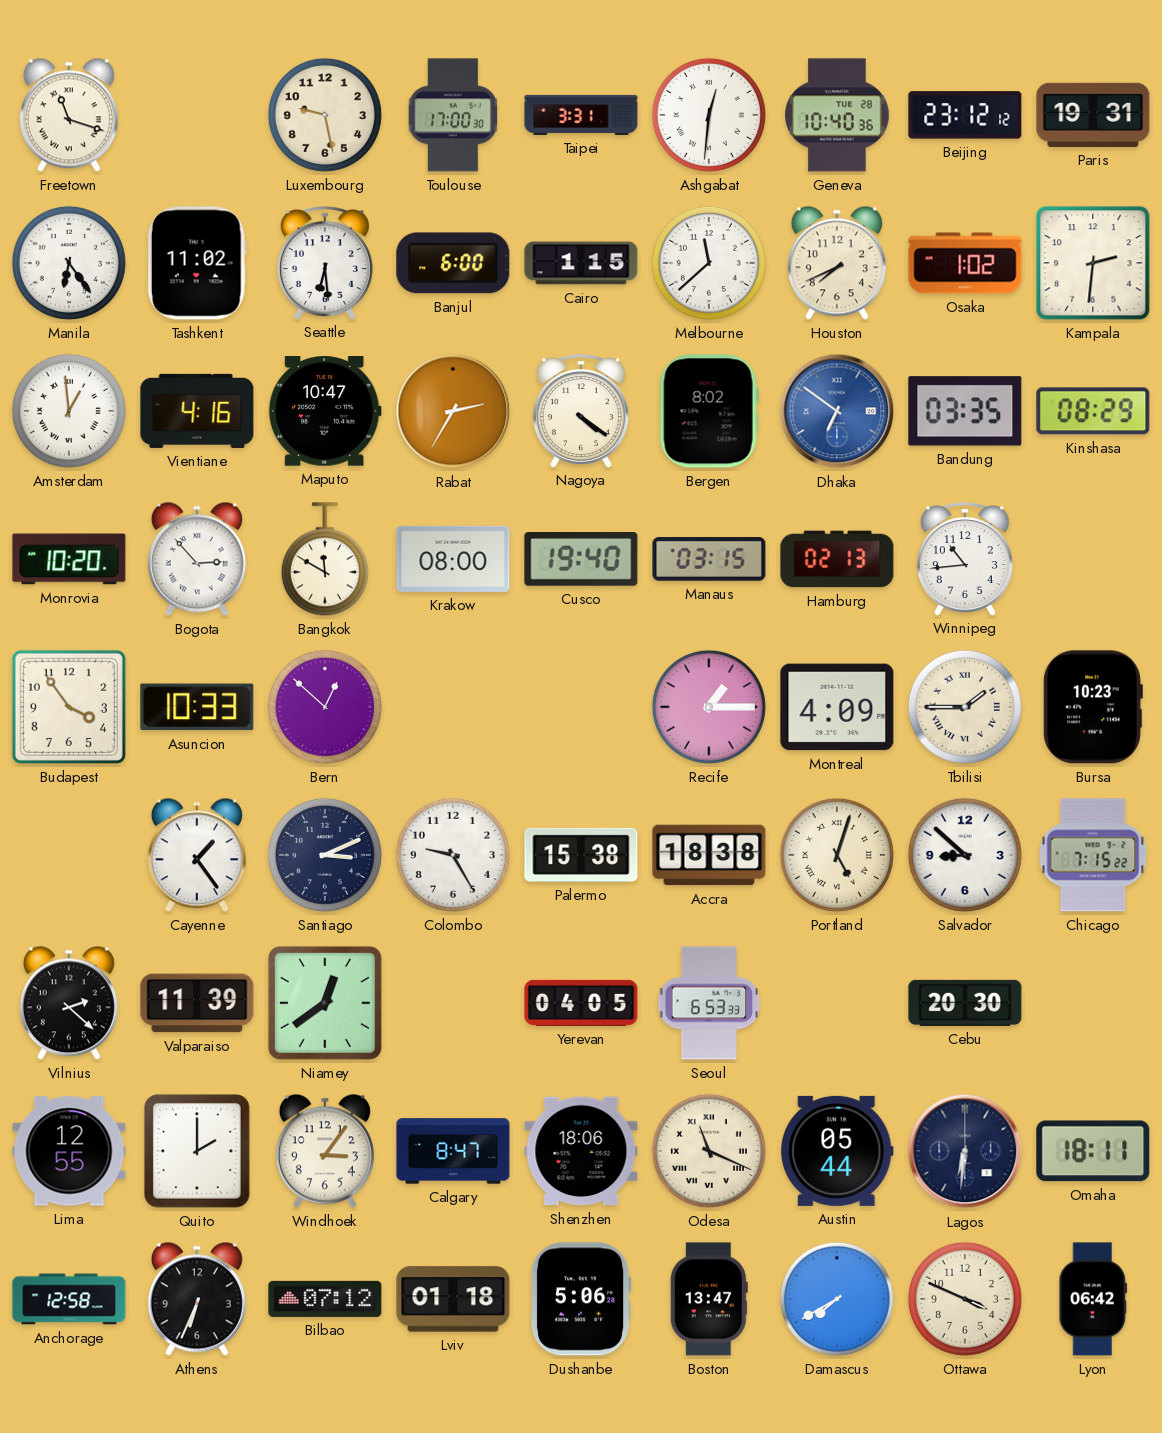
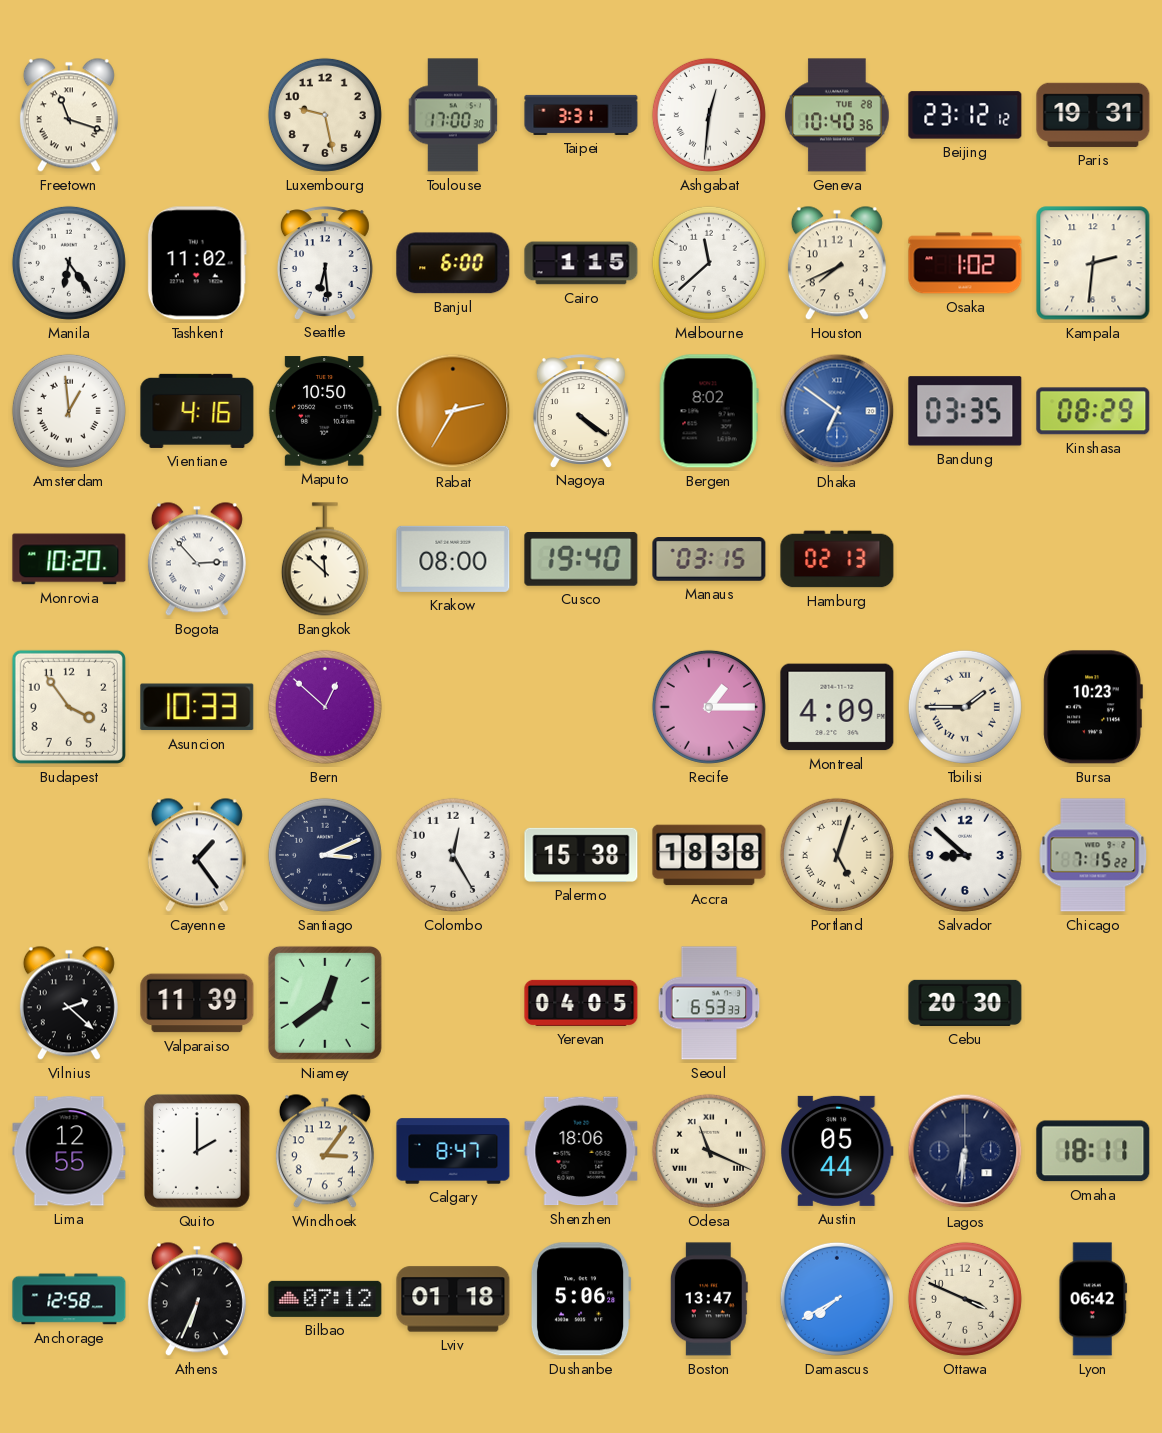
Maputo: 10:47 -> 10:50 (325, 411)
Bangkok: 11:50 -> 11:52 (325, 559)
Winnipeg: 10:44 -> none (965, 559)
Colombo: 9:25 -> 12:25 (453, 855)
